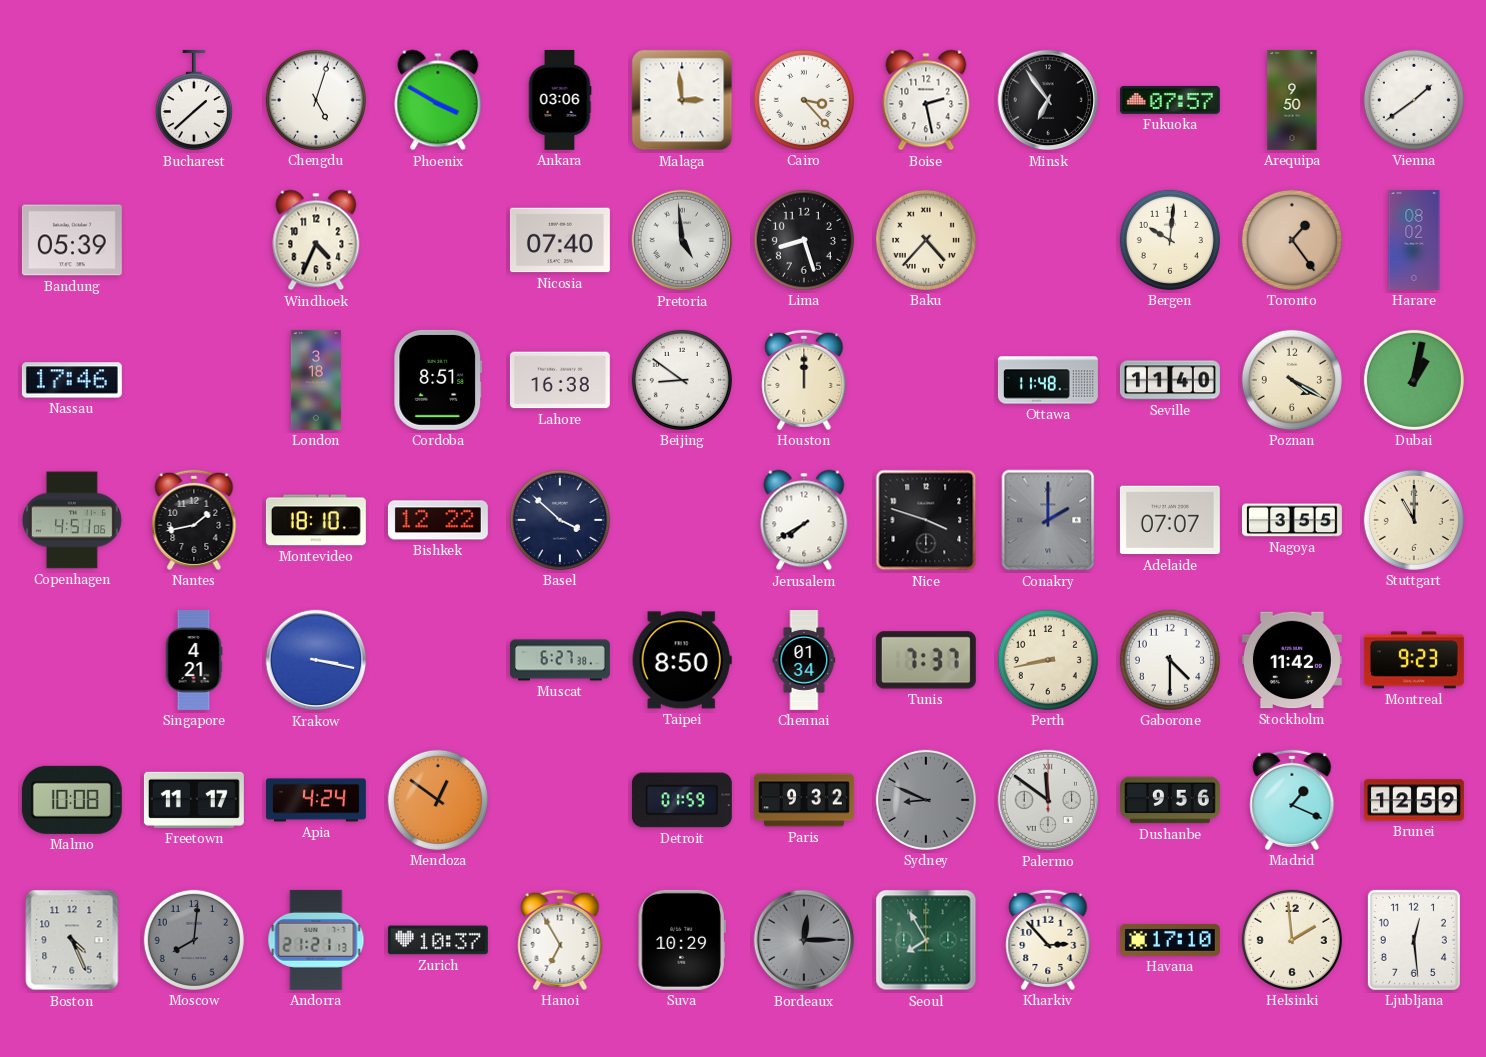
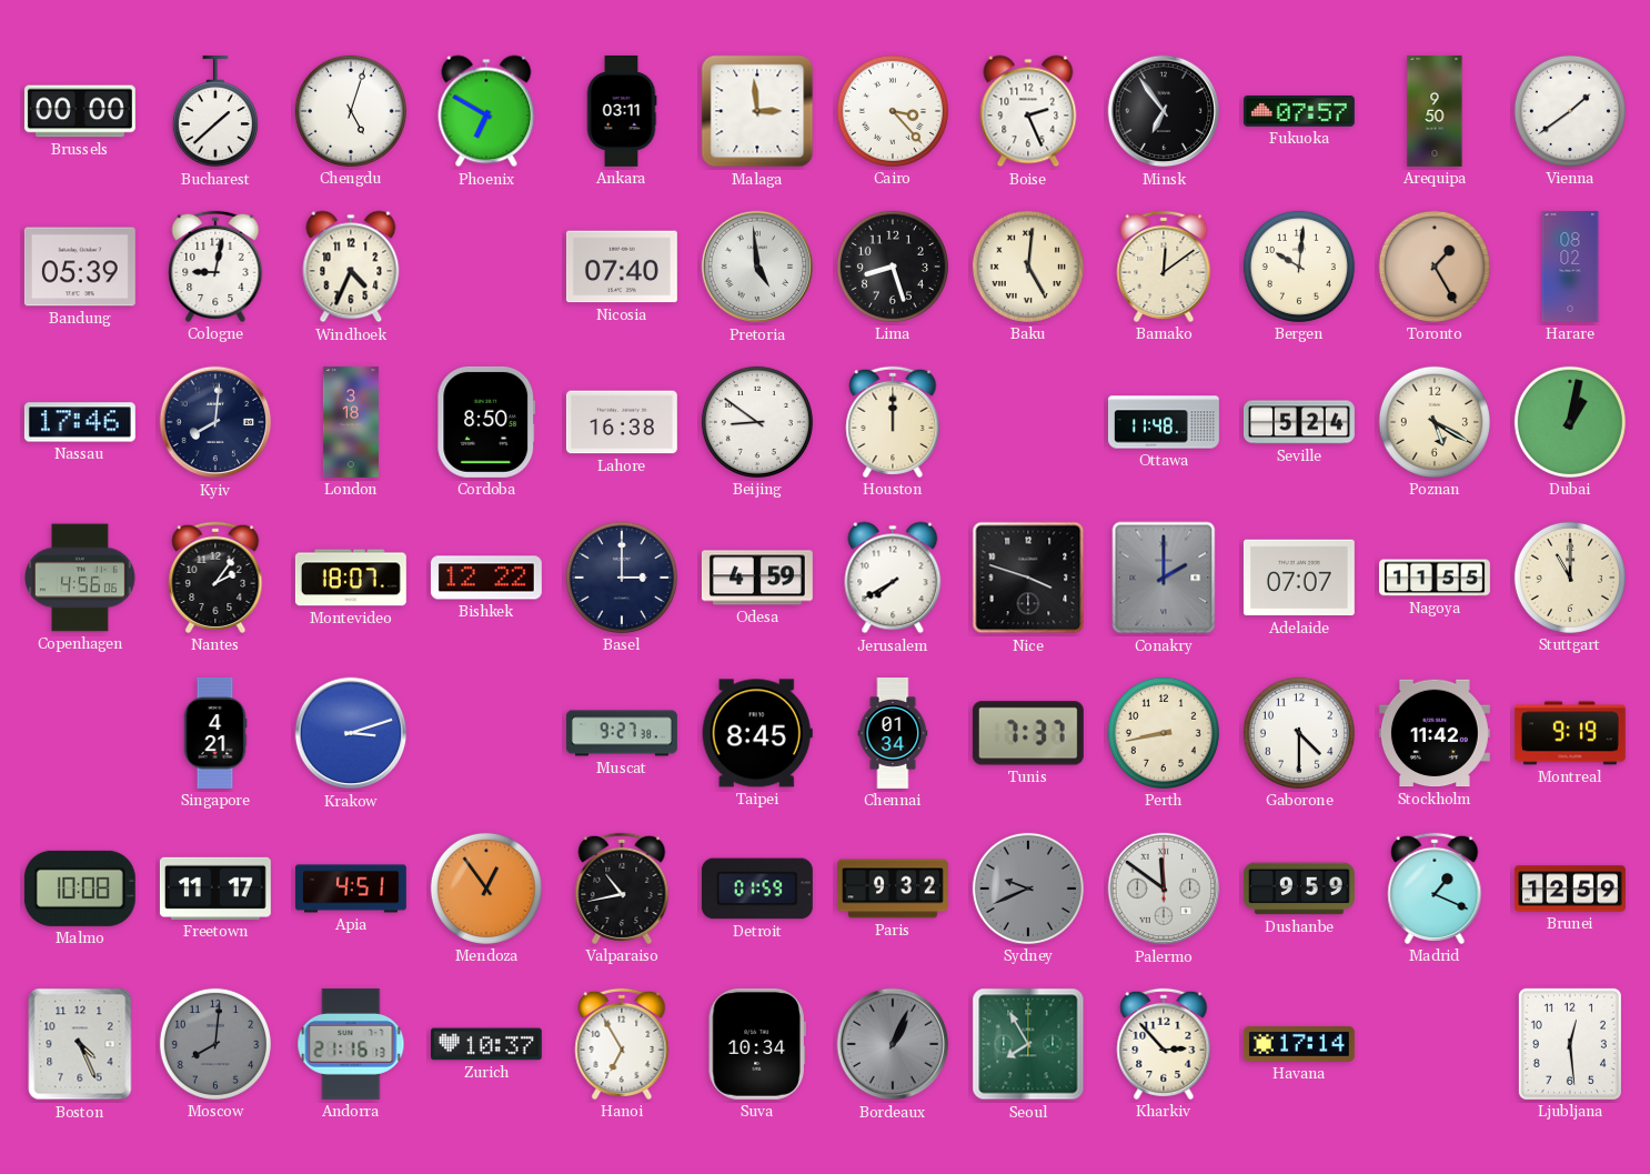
Brussels: none -> 00:00 (80, 111)
Phoenix: 3:50 -> 6:50 (486, 111)
Ankara: 03:06 -> 03:11 (622, 111)
Boise: 2:28 -> 2:26 (1028, 111)
Cologne: none -> 9:02 (215, 267)
Baku: 4:37 -> 5:01 (1028, 267)
Bamako: none -> 12:09 (1164, 267)
Toronto: 1:24 -> 1:25 (1435, 267)
Kyiv: none -> 8:01 (215, 422)
Cordoba: 8:51 -> 8:50 (486, 422)
Seville: 11:40 -> 5:24 (1299, 422)
Poznan: 4:20 -> 5:20 (1435, 422)
Copenhagen: 4:51 -> 4:56 (81, 578)
Nantes: 1:43 -> 2:06 (215, 578)
Montevideo: 18:10 -> 18:07 (351, 578)
Basel: 3:52 -> 3:00 (622, 578)
Odesa: none -> 4:59 (757, 578)
Nagoya: 3:55 -> 11:55 (1435, 578)
Krakow: 3:17 -> 3:12 (351, 733)
Muscat: 6:27 -> 9:27 (622, 733)
Taipei: 8:50 -> 8:45 (757, 733)
Montreal: 9:23 -> 9:19 (1570, 733)
Apia: 4:24 -> 4:51 (351, 889)
Mendoza: 12:51 -> 12:54 (486, 889)
Valparaiso: none -> 10:43 (622, 889)
Sydney: 8:49 -> 9:41 (1028, 889)
Dushanbe: 9:56 -> 9:59 (1299, 889)
Andorra: 21:21 -> 21:16 (351, 1044)
Suva: 10:29 -> 10:34 (757, 1044)
Bordeaux: 12:15 -> 1:04 (893, 1044)
Havana: 17:10 -> 17:14 (1299, 1044)
Helsinki: 1:59 -> none (1292, 940)
